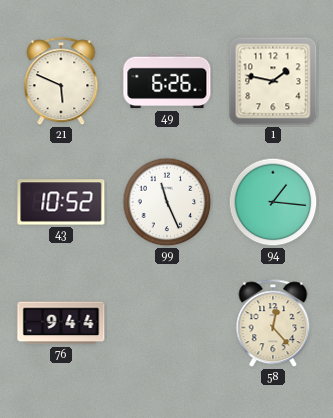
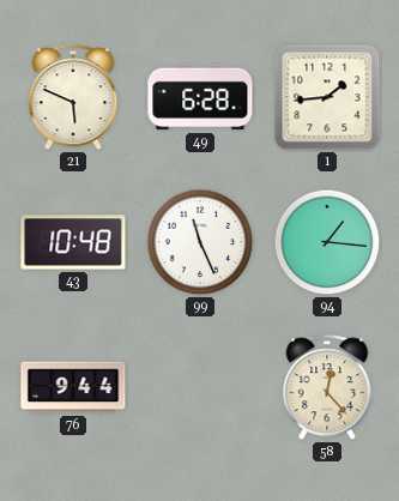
49: 6:26 -> 6:28 (200, 97)
1: 1:47 -> 1:44 (327, 97)
43: 10:52 -> 10:48 (73, 242)
